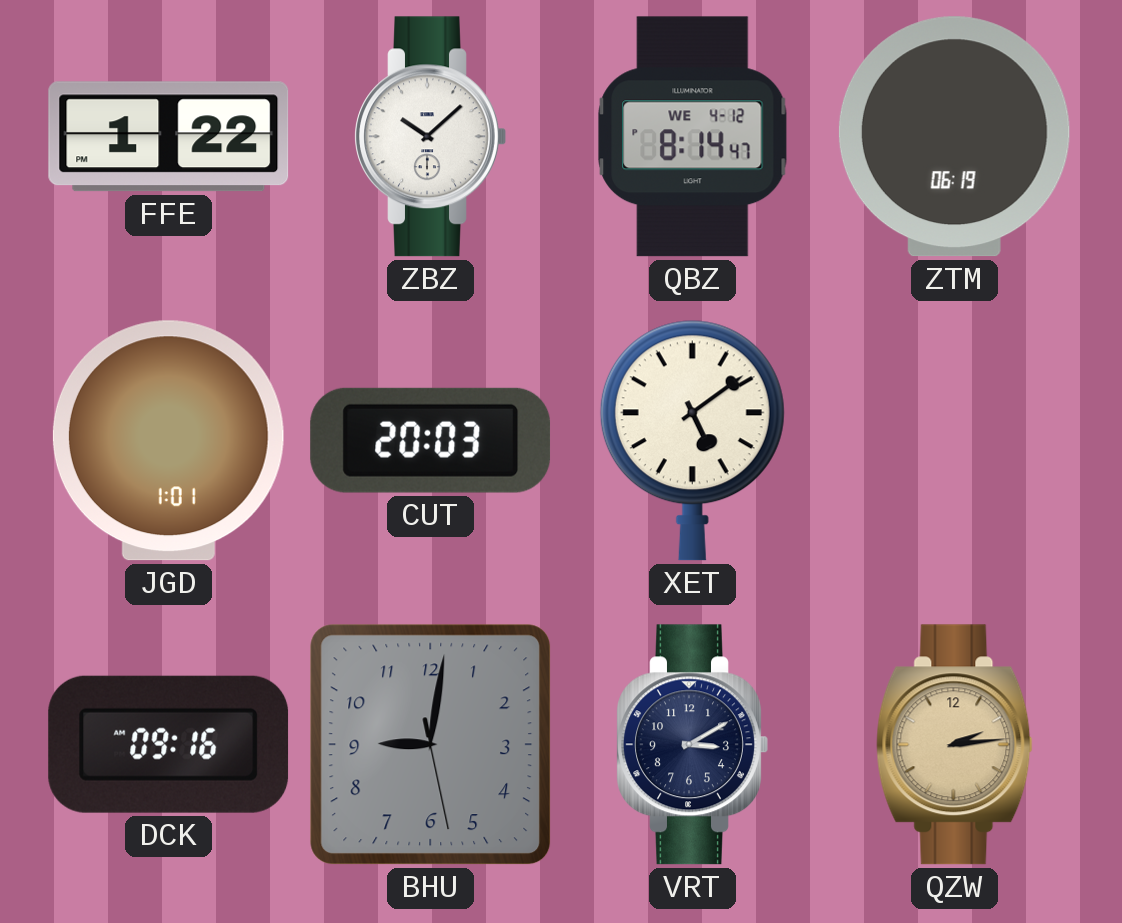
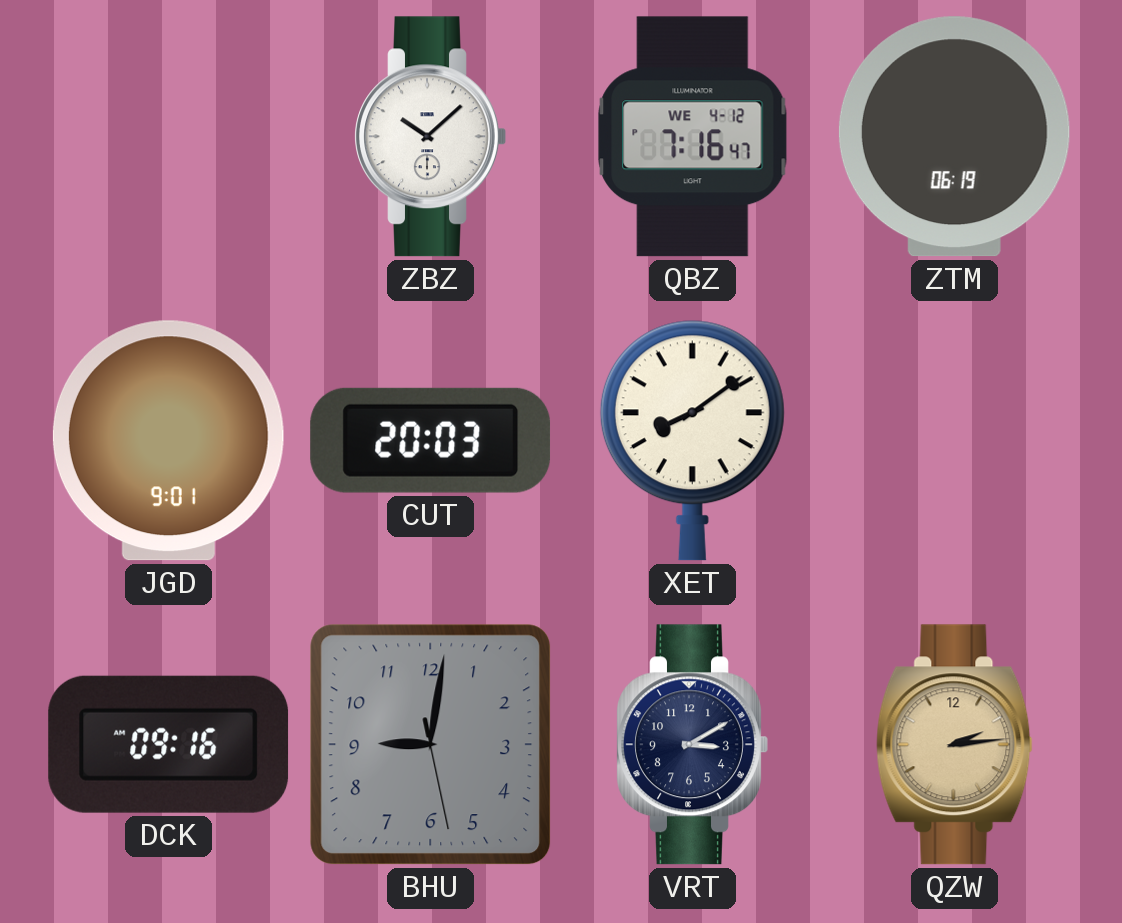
FFE: 1:22 -> none (169, 137)
QBZ: 8:14 -> 7:16 (693, 137)
JGD: 1:01 -> 9:01 (168, 441)
XET: 5:09 -> 8:09 (692, 440)
